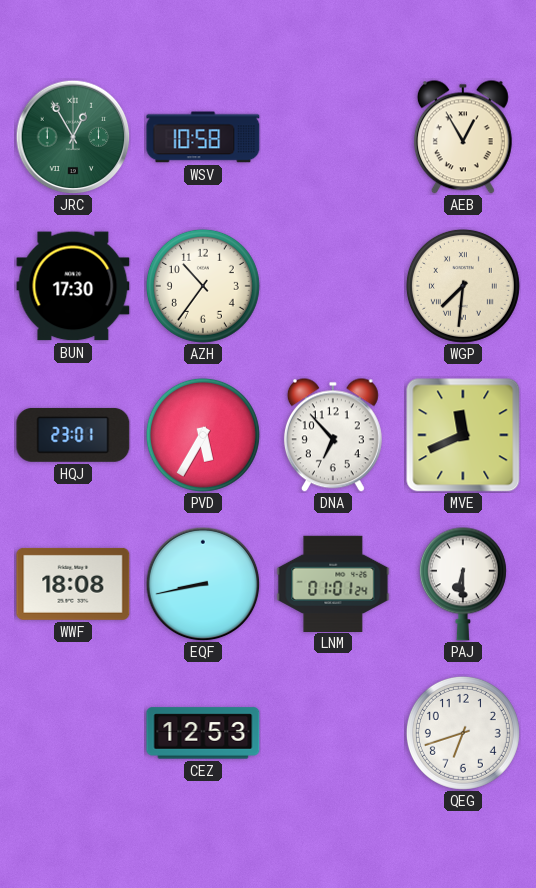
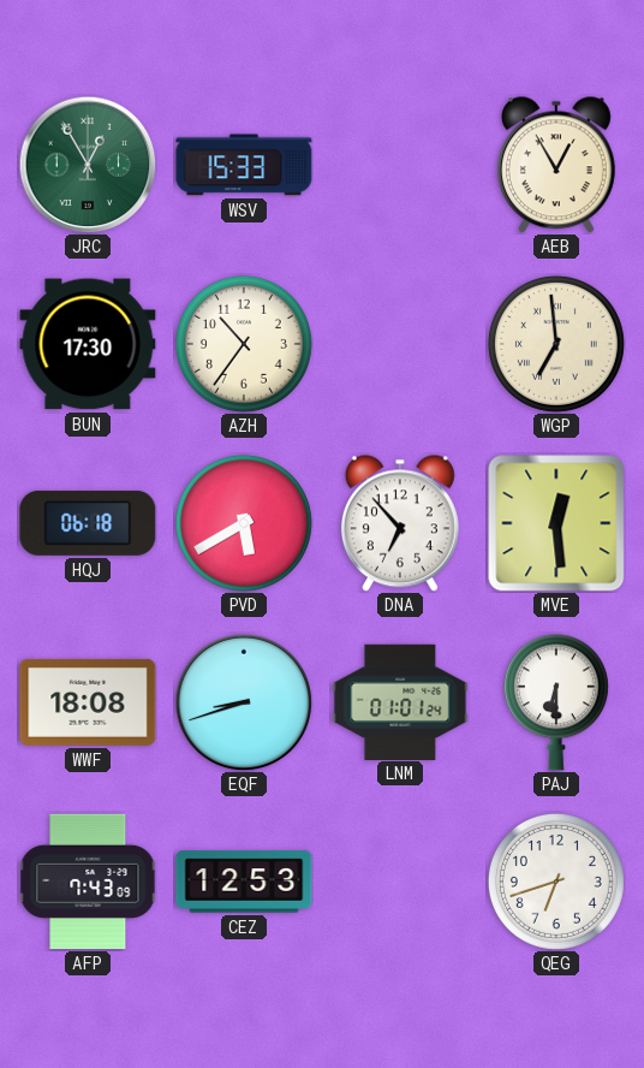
WSV: 10:58 -> 15:33 (244, 165)
WGP: 7:31 -> 6:59 (556, 344)
HQJ: 23:01 -> 06:18 (88, 523)
PVD: 5:35 -> 5:40 (244, 523)
MVE: 11:41 -> 12:29 (556, 523)
EQF: 8:43 -> 8:42 (244, 702)
AFP: none -> 7:43 (88, 882)
